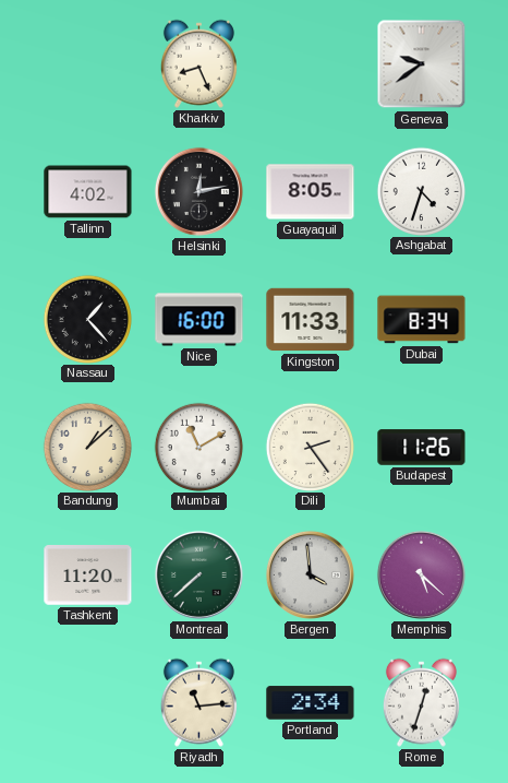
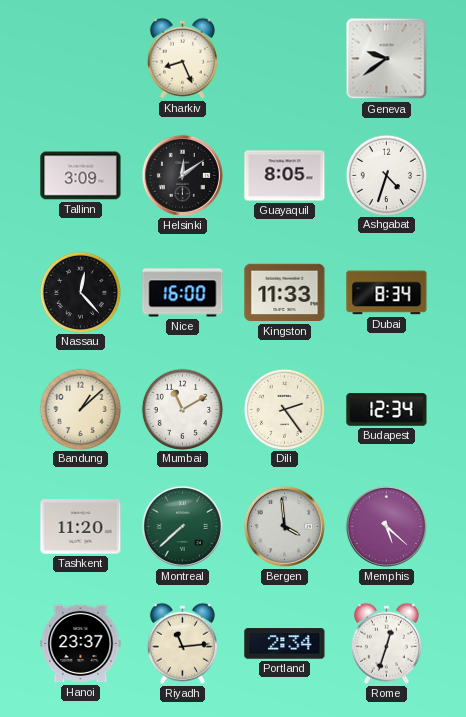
Tallinn: 4:02 -> 3:09 (81, 176)
Helsinki: 12:13 -> 12:09 (182, 175)
Nassau: 1:23 -> 12:23 (80, 292)
Budapest: 11:26 -> 12:34 (387, 410)
Hanoi: none -> 23:37 (81, 644)
